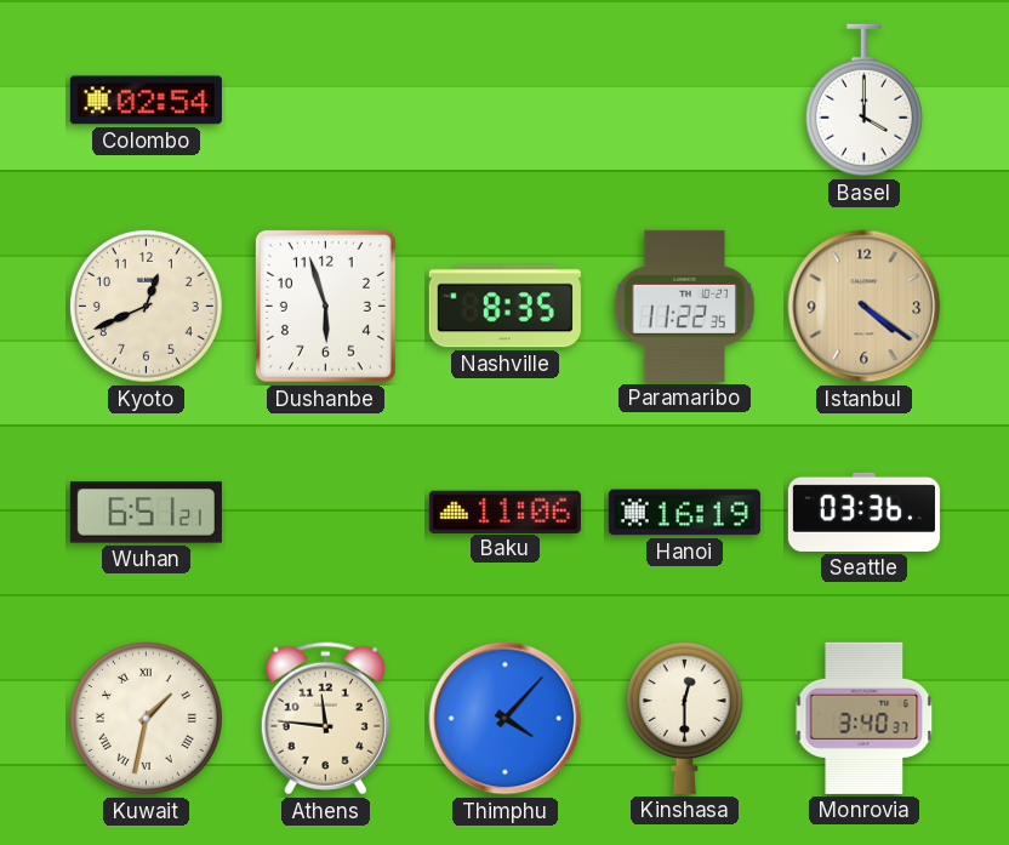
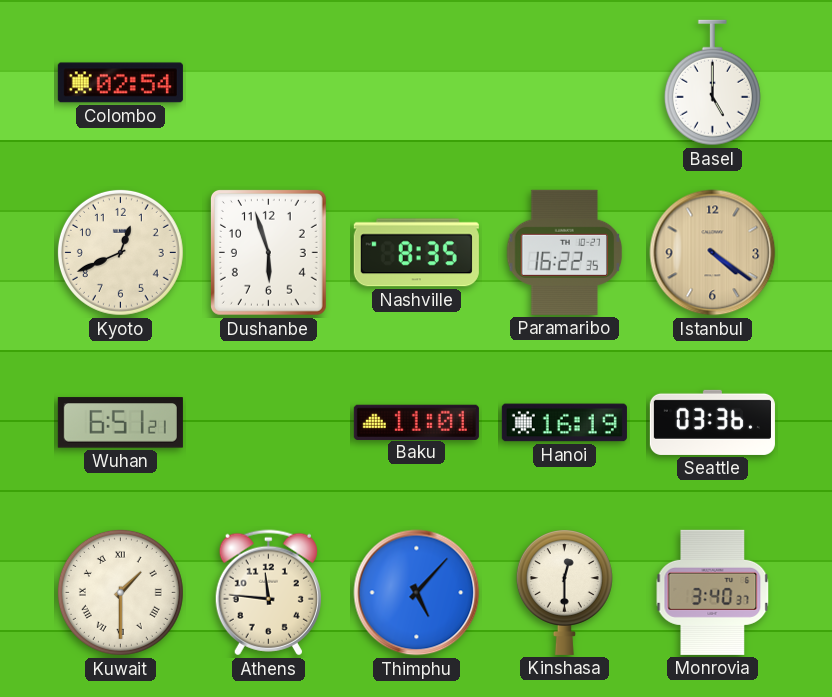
Basel: 4:00 -> 5:00 (712, 83)
Paramaribo: 11:22 -> 16:22 (565, 252)
Baku: 11:06 -> 11:01 (416, 422)
Kuwait: 1:32 -> 1:30 (120, 592)
Thimphu: 4:07 -> 5:07 (417, 593)
